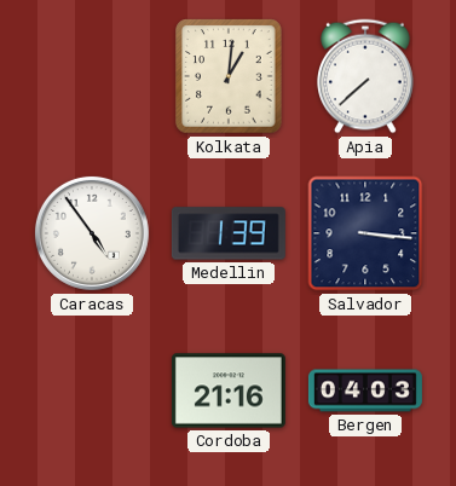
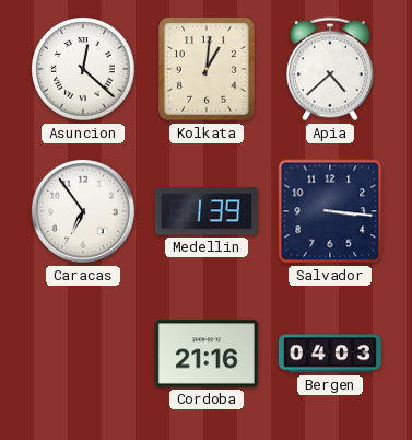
Asuncion: none -> 12:22 (84, 70)
Apia: 7:38 -> 4:38 (331, 69)
Caracas: 4:54 -> 6:54 (83, 211)
